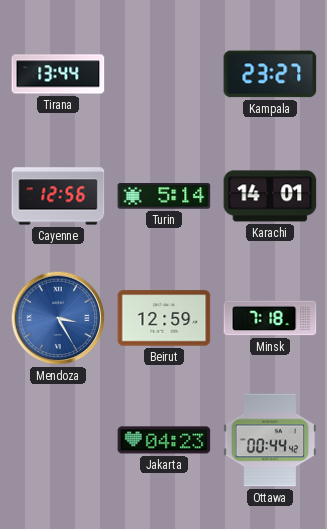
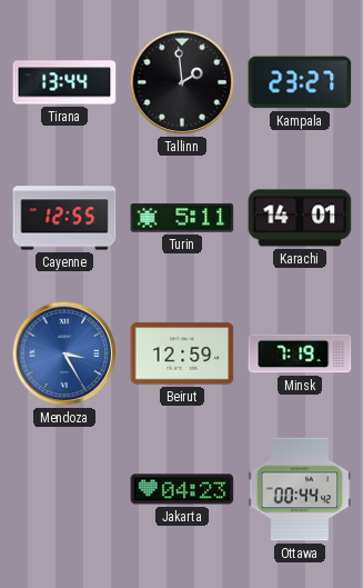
Tallinn: none -> 1:59 (182, 82)
Cayenne: 12:56 -> 12:55 (64, 218)
Turin: 5:14 -> 5:11 (182, 218)
Minsk: 7:18 -> 7:19 (300, 353)
